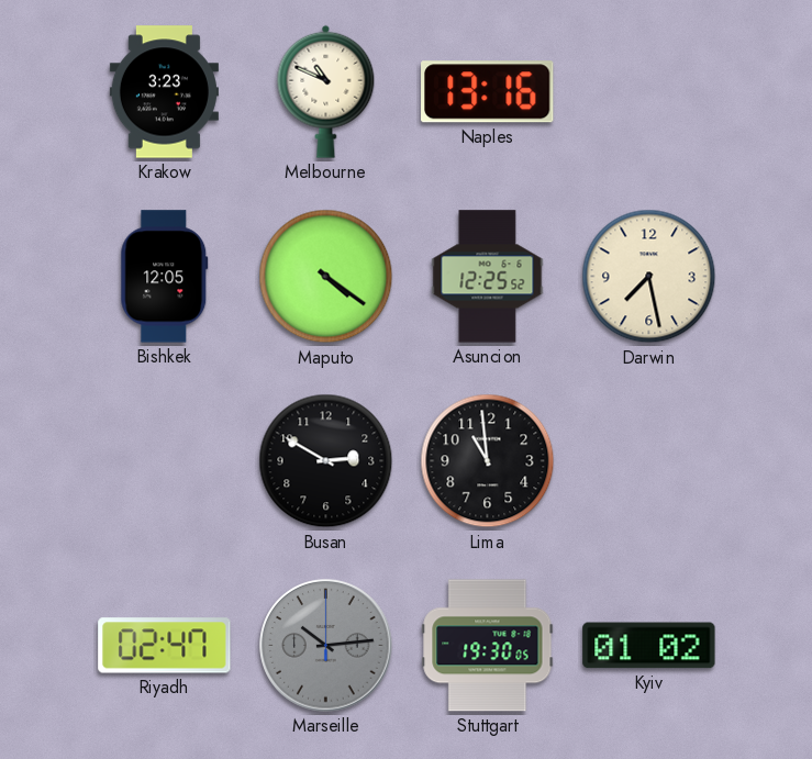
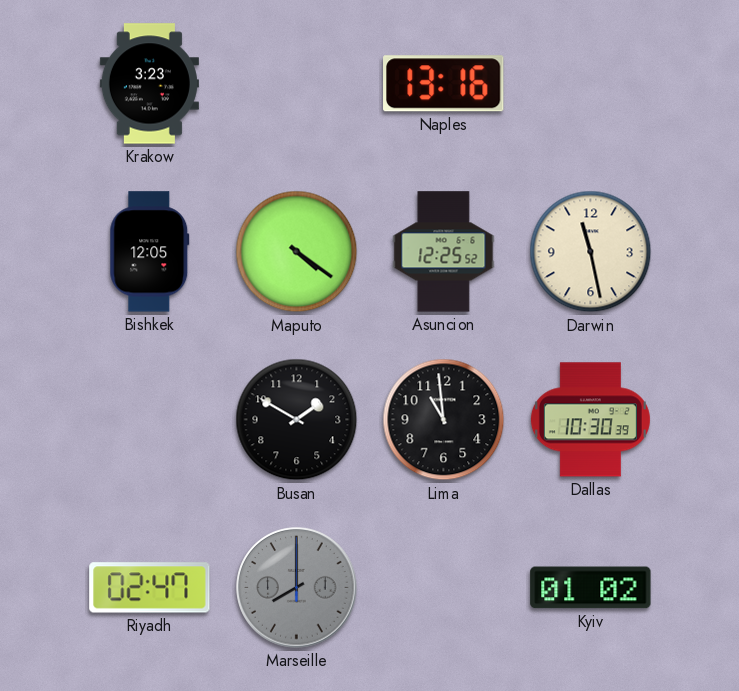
Melbourne: 10:49 -> none (326, 91)
Darwin: 7:28 -> 11:28 (591, 252)
Busan: 2:50 -> 1:50 (297, 420)
Dallas: none -> 10:30 (590, 420)
Marseille: 10:14 -> 8:00 (297, 588)
Stuttgart: 19:30 -> none (488, 646)
